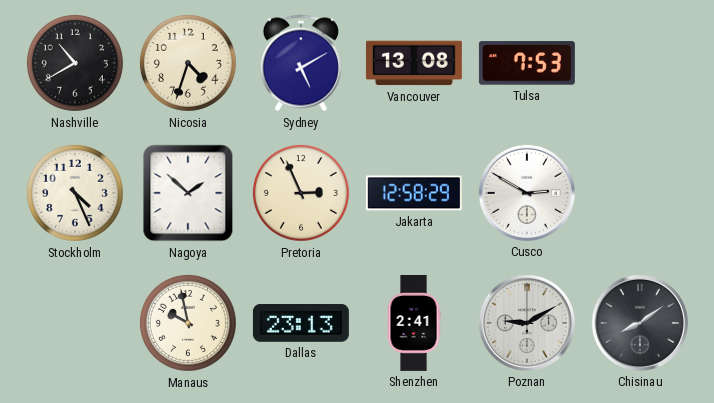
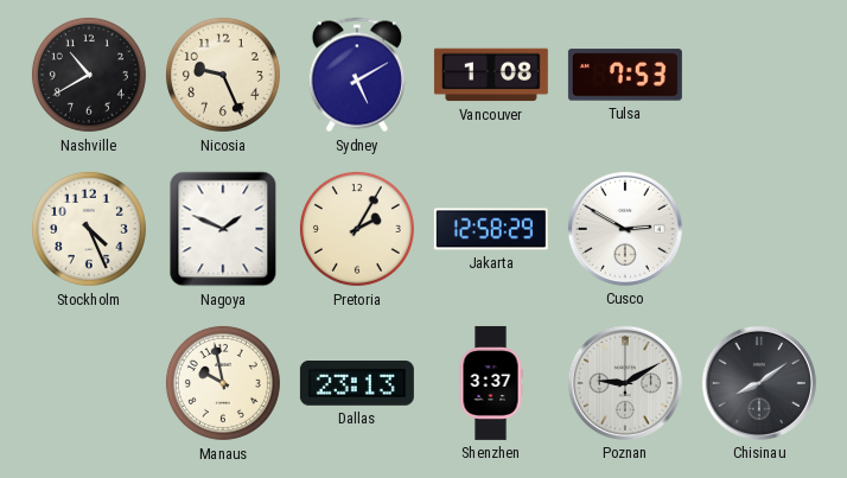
Nicosia: 4:33 -> 9:26 (223, 75)
Vancouver: 13:08 -> 1:08 (491, 75)
Nagoya: 1:52 -> 1:49 (223, 229)
Pretoria: 2:56 -> 2:05 (357, 229)
Shenzhen: 2:41 -> 3:37 (491, 383)
